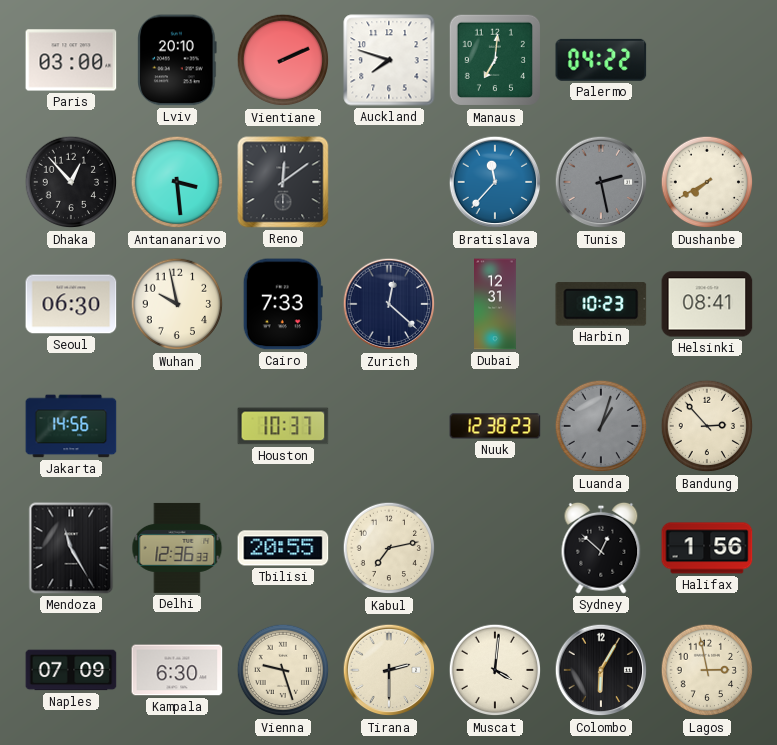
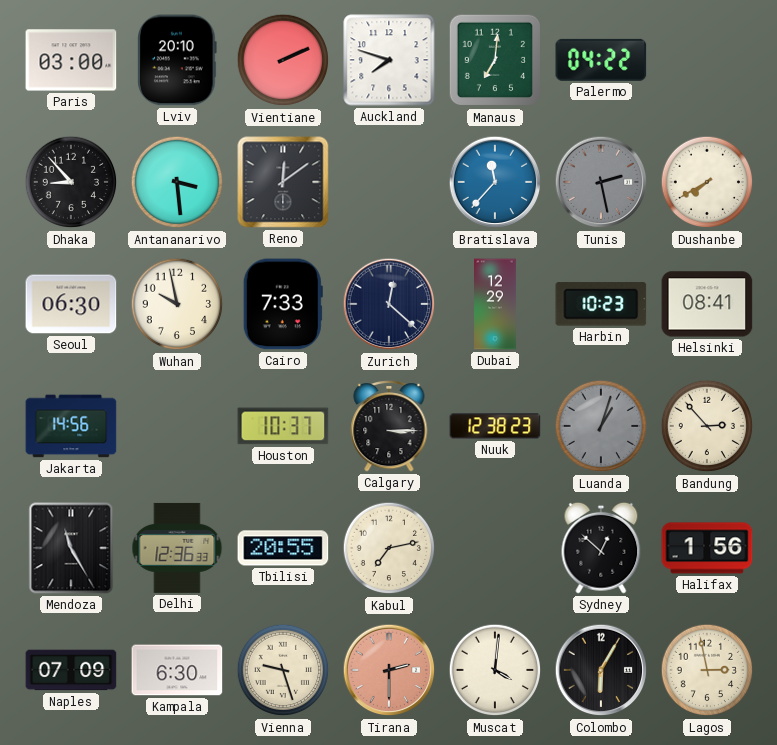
Dhaka: 12:53 -> 8:53 (71, 182)
Dubai: 12:31 -> 12:29 (496, 304)
Calgary: none -> 3:15 (389, 426)
Tirana dial: cream -> salmon (389, 670)
